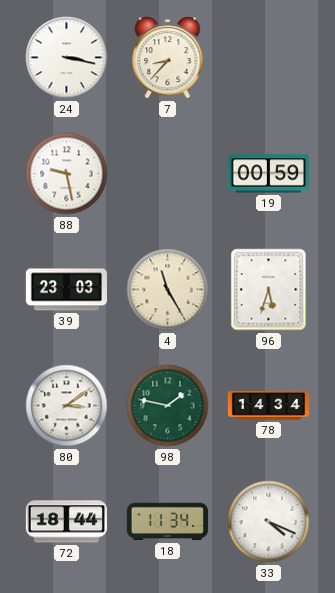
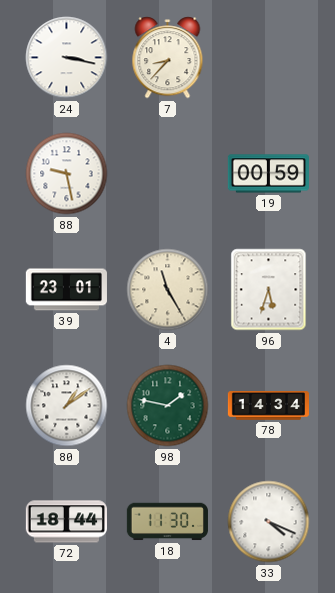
39: 23:03 -> 23:01 (66, 290)
80: 3:09 -> 1:09 (67, 406)
18: 11:34 -> 11:30 (167, 522)
